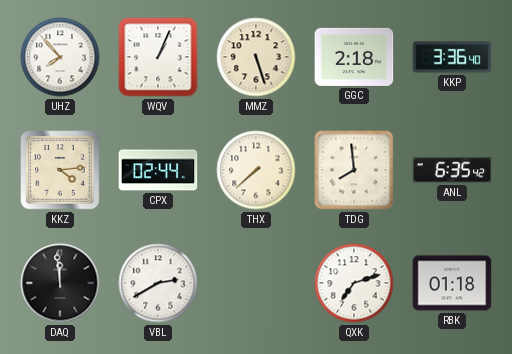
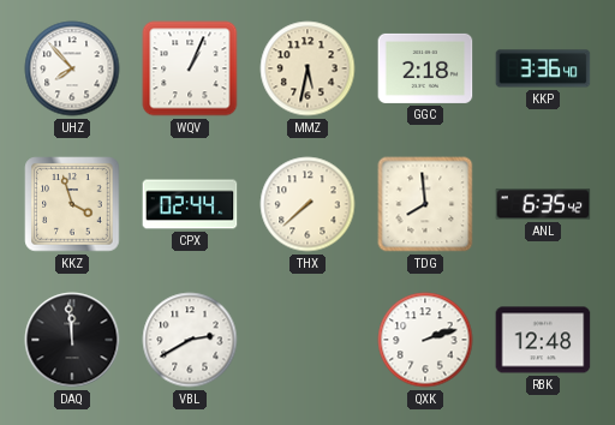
MMZ: 5:27 -> 5:32 (307, 68)
KKZ: 4:14 -> 3:57 (72, 204)
QXK: 7:12 -> 2:12 (425, 340)
RBK: 01:18 -> 12:48 (543, 340)
